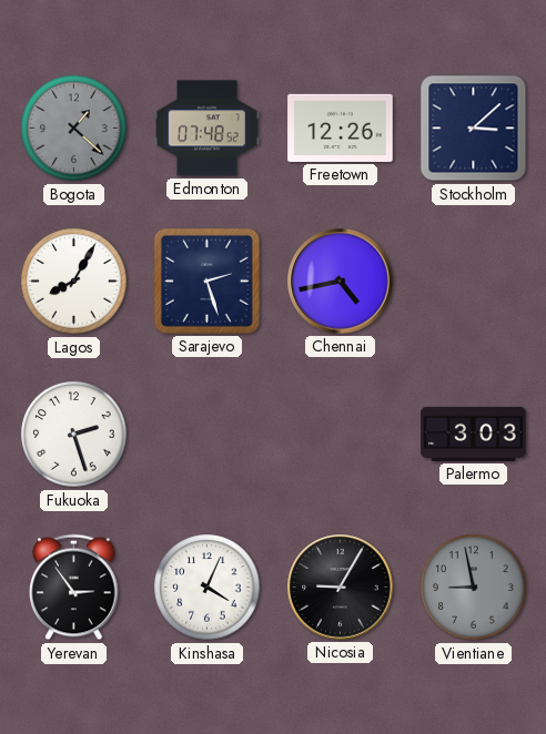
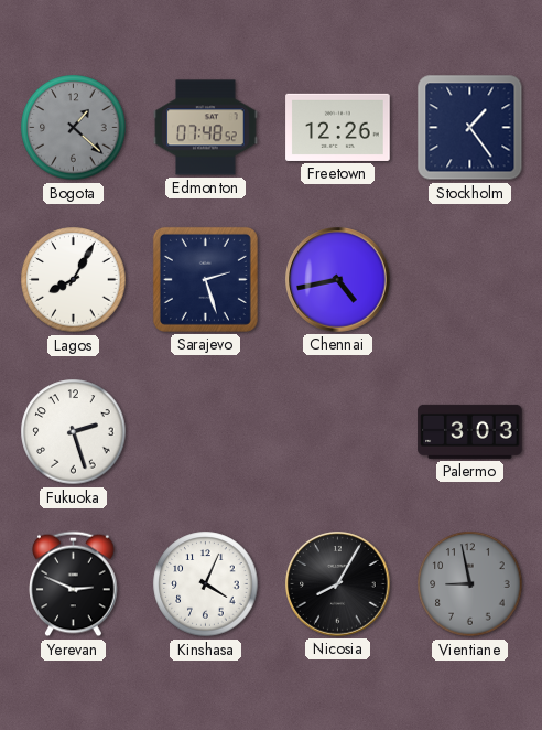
Stockholm: 3:08 -> 1:24 (470, 128)
Yerevan: 2:54 -> 2:49 (74, 584)
Nicosia: 9:05 -> 8:05 (338, 584)
